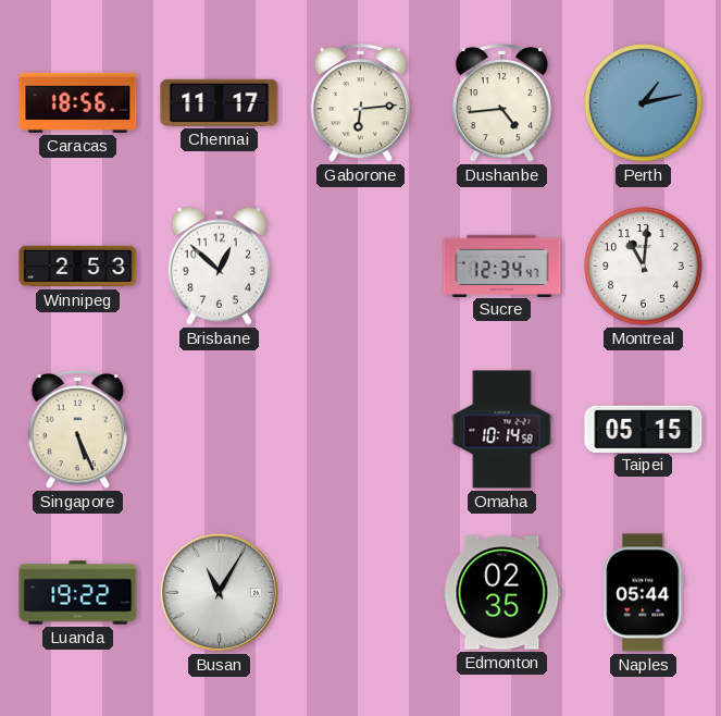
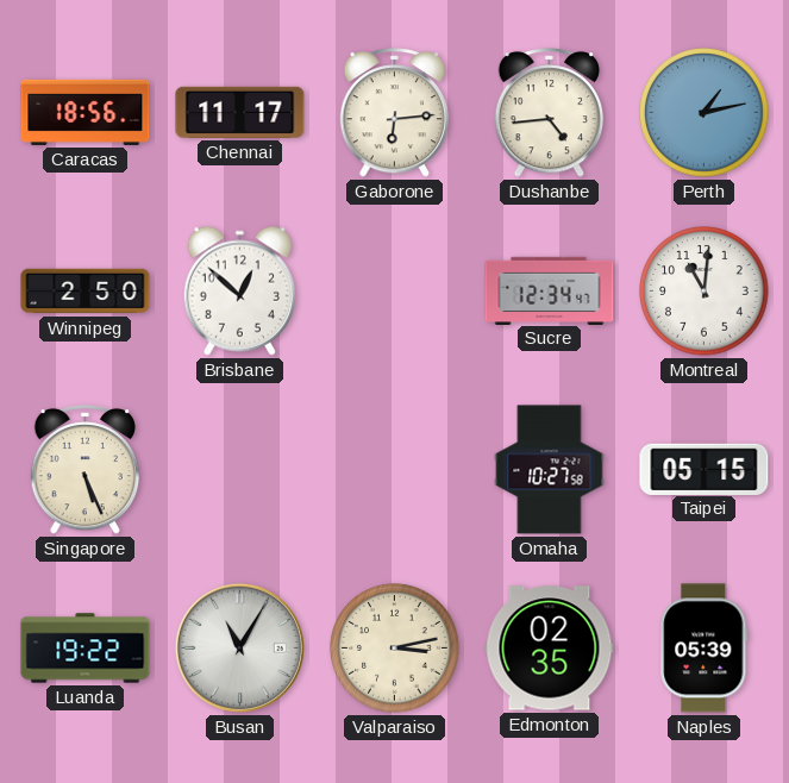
Winnipeg: 2:53 -> 2:50 (86, 292)
Omaha: 10:14 -> 10:27 (550, 470)
Valparaiso: none -> 3:13 (395, 649)
Naples: 05:44 -> 05:39 (705, 649)
